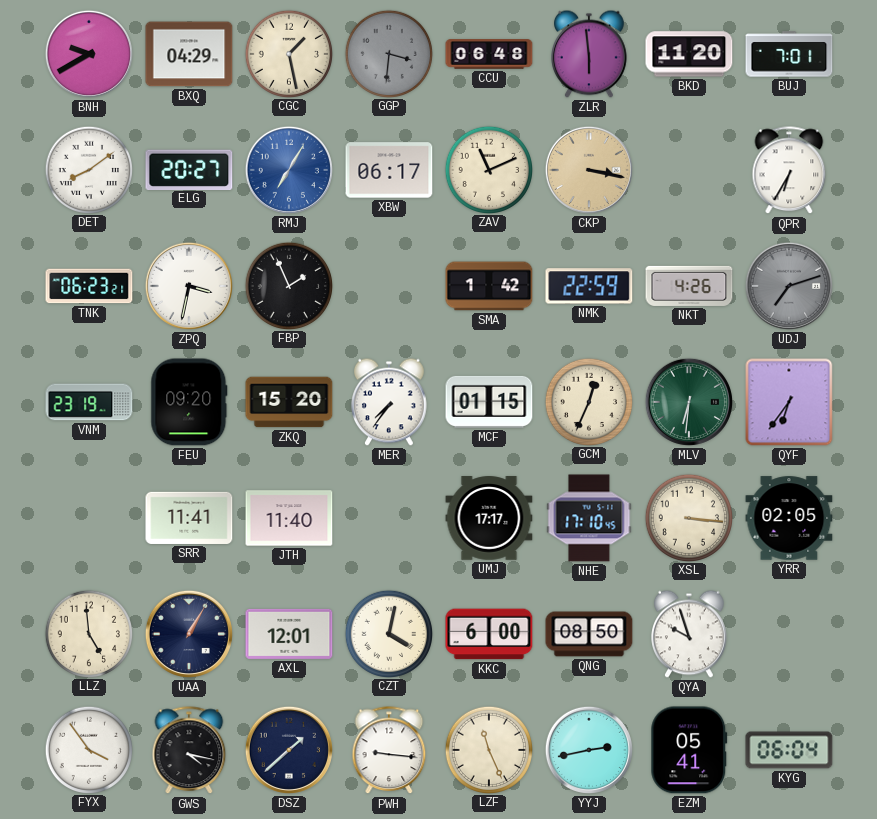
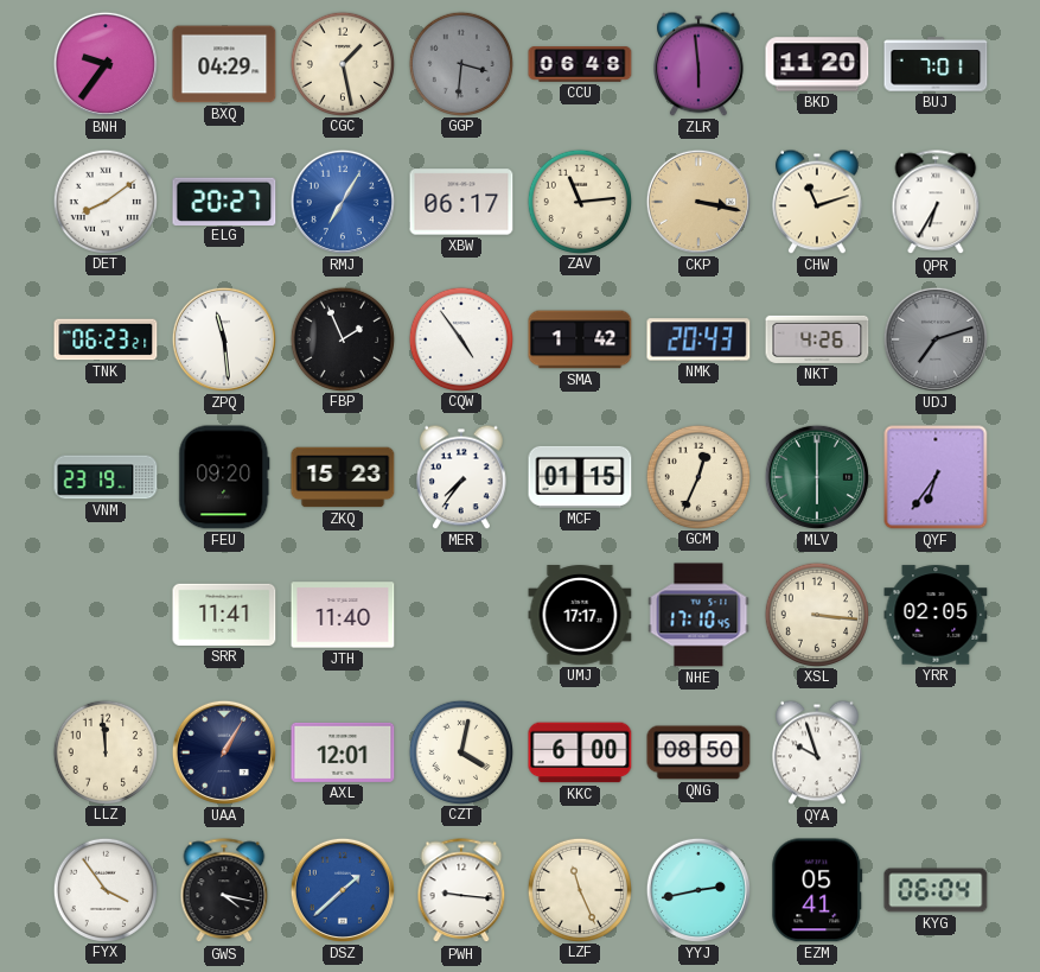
BNH: 9:40 -> 9:36 (106, 64)
ZAV: 11:11 -> 11:14 (579, 201)
CHW: none -> 11:12 (818, 202)
ZPQ: 3:32 -> 11:29 (224, 339)
CQW: none -> 4:54 (460, 338)
NMK: 22:59 -> 20:43 (698, 339)
ZKQ: 15:20 -> 15:23 (343, 477)
MLV: 6:31 -> 6:00 (817, 477)
LLZ: 4:59 -> 11:59 (104, 751)
DSZ dial: navy -> blue (343, 890)
